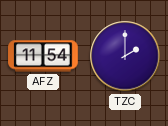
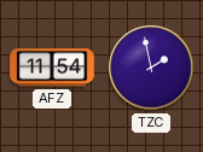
TZC: 2:00 -> 1:58 (151, 68)
